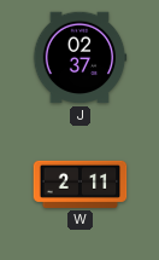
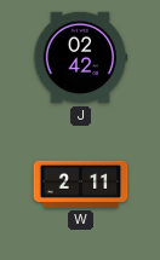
J: 02:37 -> 02:42 (80, 58)
